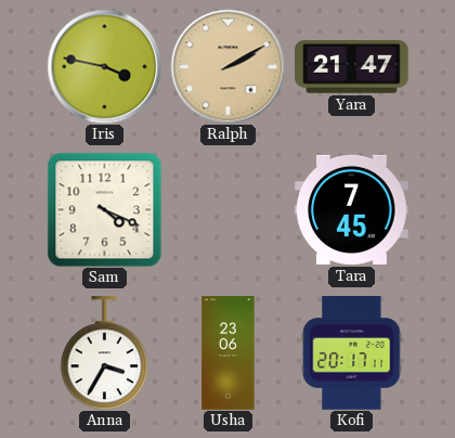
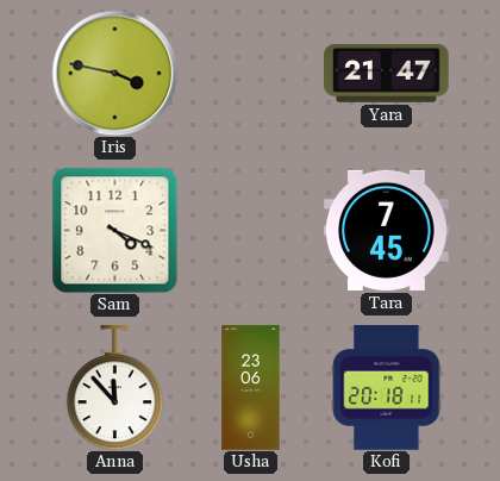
Ralph: 2:10 -> none (227, 66)
Anna: 3:35 -> 11:53 (114, 388)
Kofi: 20:17 -> 20:18 (387, 388)
